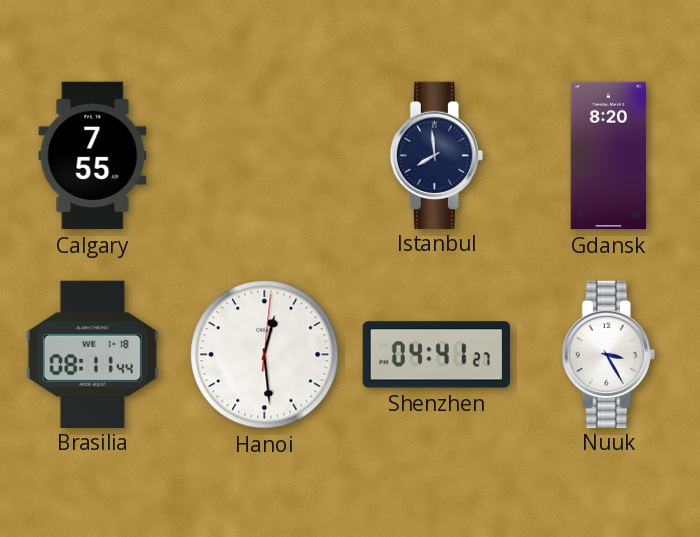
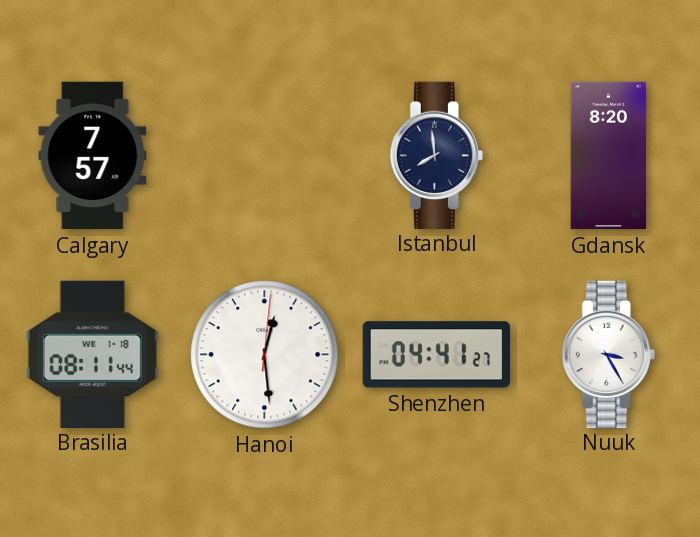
Calgary: 7:55 -> 7:57 (93, 156)
